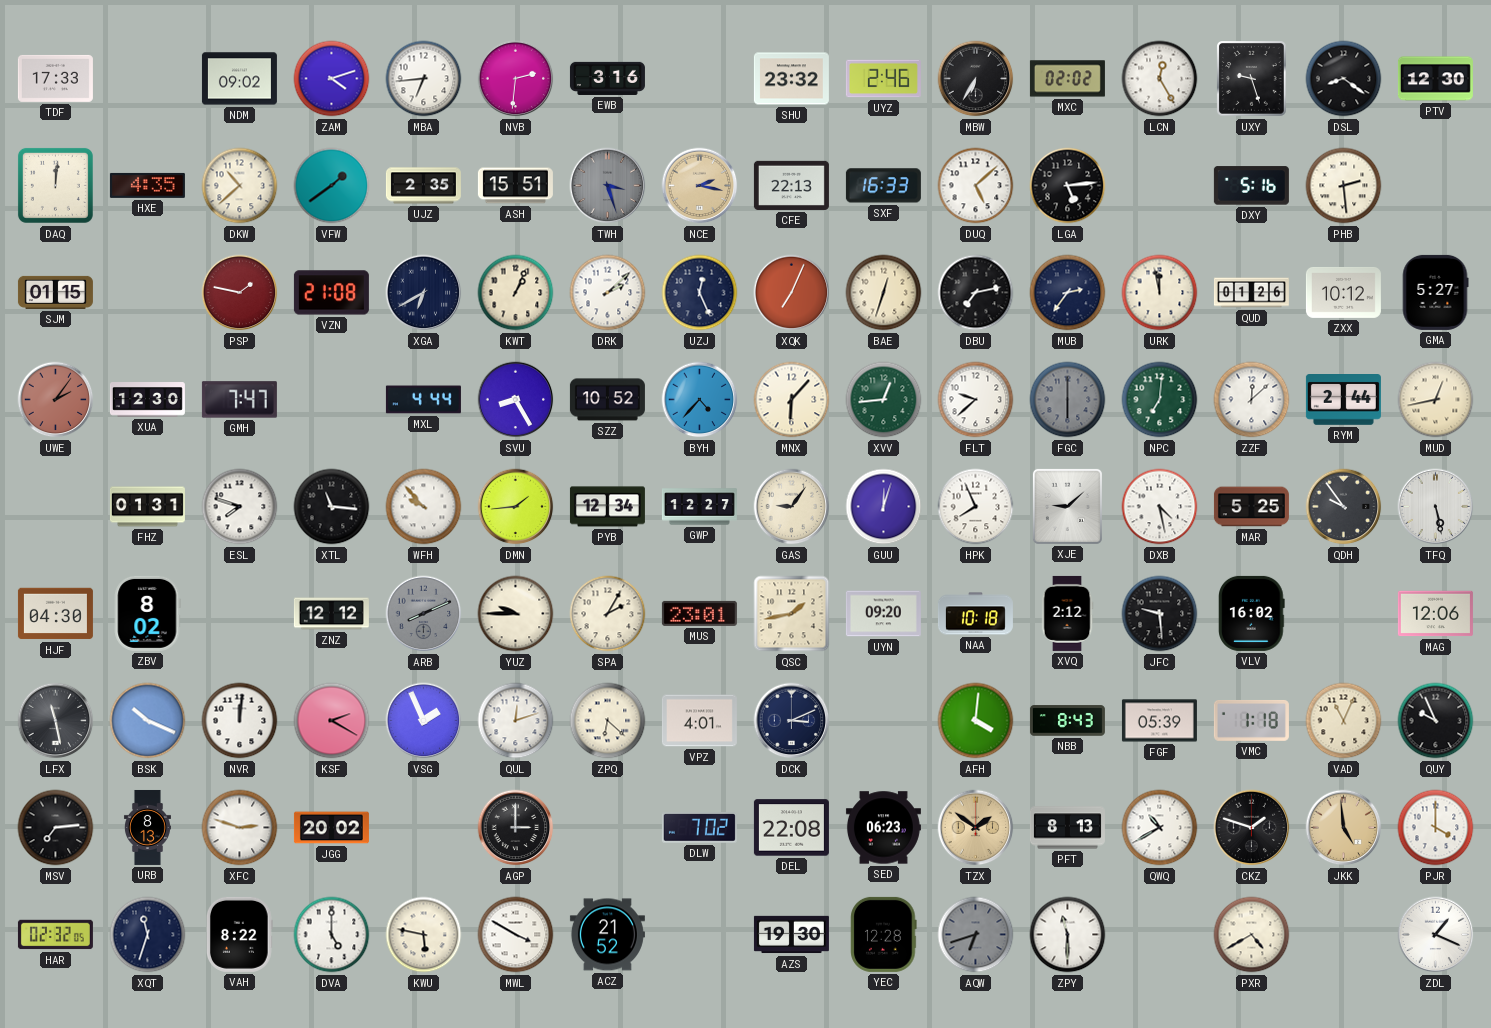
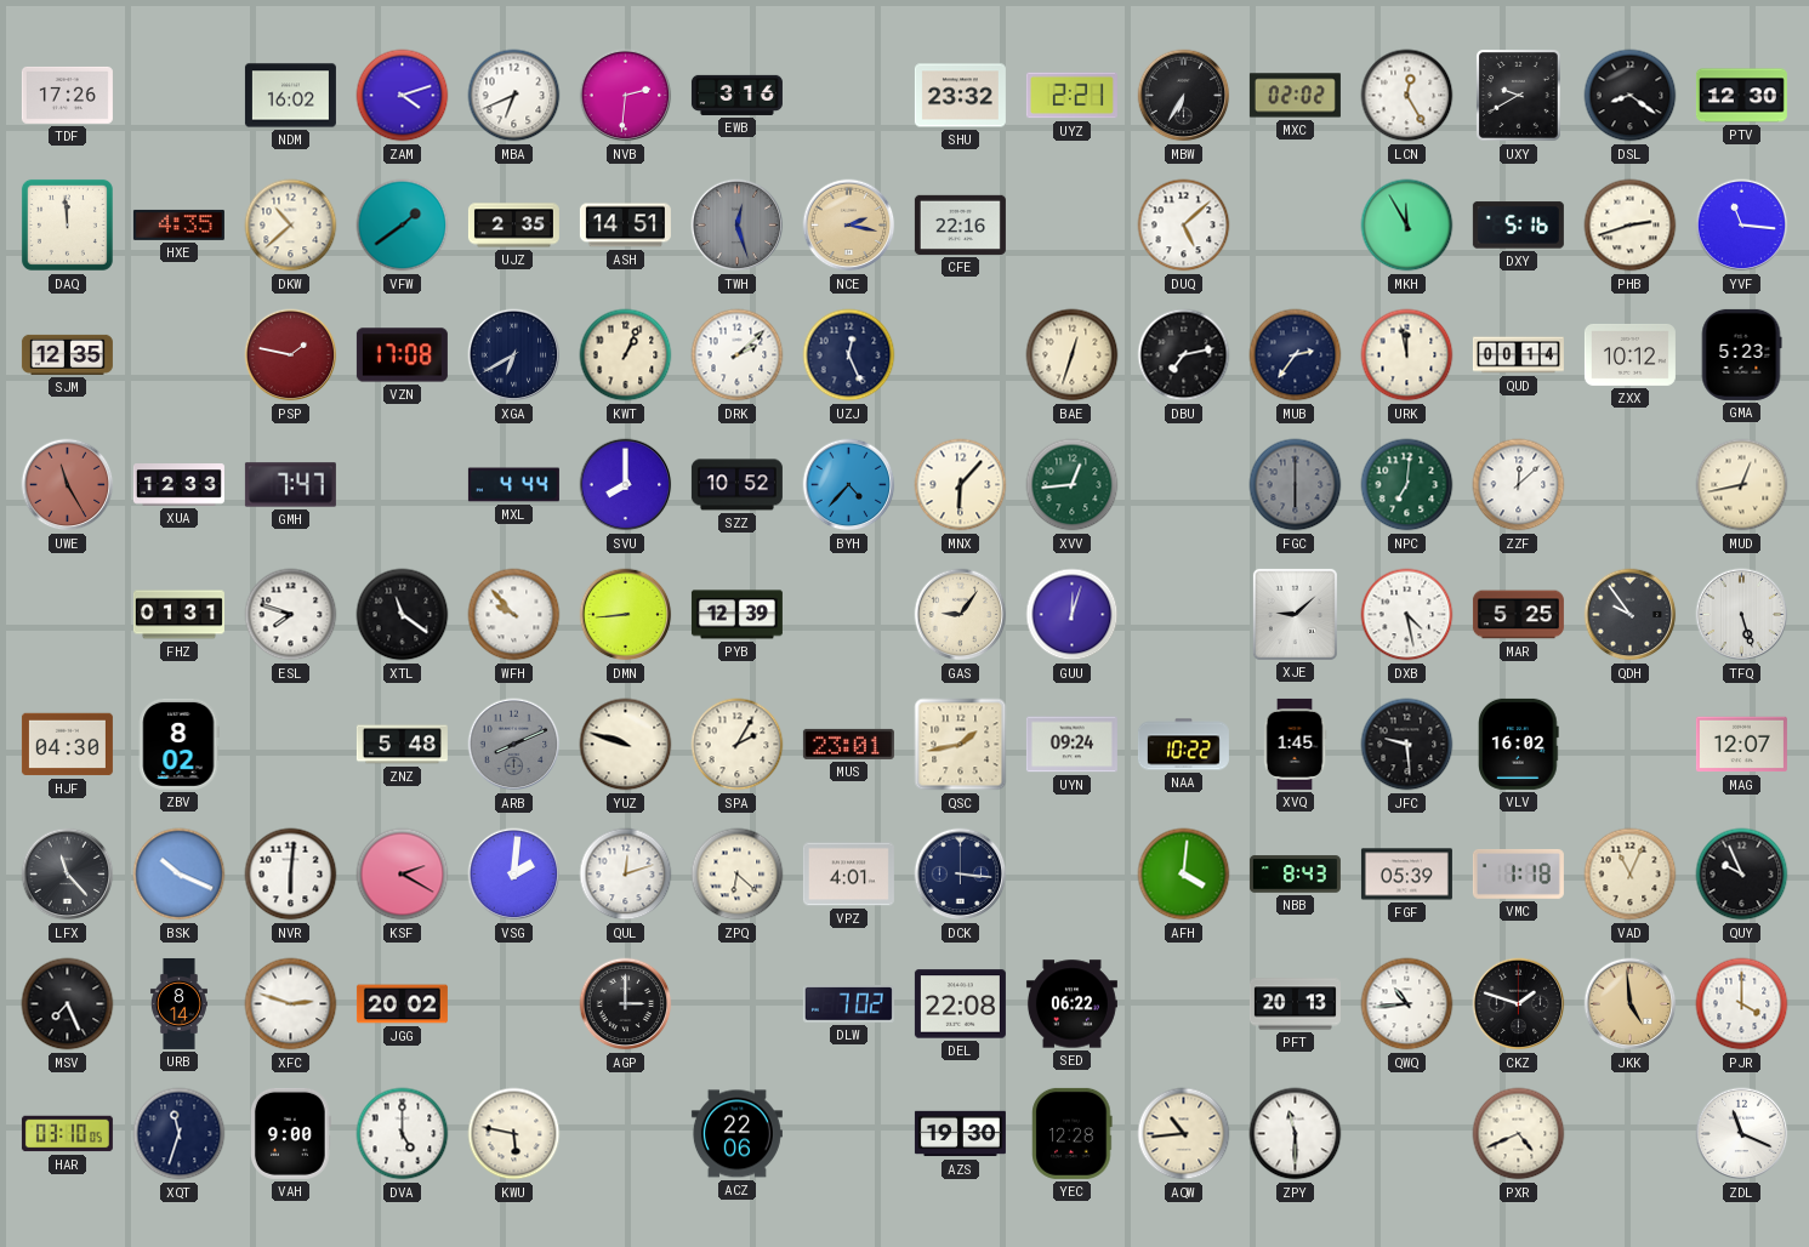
TDF: 17:33 -> 17:26 (67, 95)
NDM: 09:02 -> 16:02 (290, 96)
MBA: 6:44 -> 6:41 (514, 96)
UYZ: 2:46 -> 2:21 (1071, 96)
UXY: 9:27 -> 9:40 (1519, 96)
DAQ: 12:01 -> 11:59 (67, 224)
ASH: 15:51 -> 14:51 (625, 226)
TWH: 3:27 -> 12:27 (738, 226)
CFE: 22:13 -> 22:16 (960, 224)
SXF: 16:33 -> none (883, 186)
LGA: 5:14 -> none (1068, 186)
MKH: none -> 11:55 (1407, 226)
PHB: 2:29 -> 2:42 (1631, 226)
YVF: none -> 11:16 (1742, 226)
SJM: 01:15 -> 12:35 (67, 354)
VZN: 21:08 -> 17:08 (402, 355)
XQK: 7:04 -> none (792, 293)
QUD: 01:26 -> 00:14 (1518, 355)
GMA: 5:27 -> 5:23 (1741, 354)
UWE: 2:06 -> 11:25 (68, 485)
XUA: 12:30 -> 12:33 (178, 485)
SVU: 8:25 -> 8:00 (626, 485)
FLT: 9:38 -> none (976, 400)
RYM: 2:44 -> none (1343, 400)
XTL: 11:16 -> 11:21 (403, 615)
DMN: 1:44 -> 8:44 (626, 615)
PYB: 12:34 -> 12:39 (736, 615)
GWP: 12:27 -> none (699, 507)
HPK: 7:56 -> none (976, 507)
TFQ: 5:28 -> 5:27 (1742, 615)
ZNZ: 12:12 -> 5:48 (402, 745)
YUZ: 9:45 -> 9:48 (626, 745)
UYN: 09:20 -> 09:24 (1071, 745)
NAA: 10:18 -> 10:22 (1183, 745)
XVQ: 2:12 -> 1:45 (1295, 744)
MAG: 12:06 -> 12:07 (1741, 745)
LFX: 11:28 -> 11:23 (68, 875)
NVR: 12:01 -> 6:01 (291, 875)
VSG: 1:56 -> 2:01 (514, 875)
DCK: 3:11 -> 3:16 (961, 875)
MSV: 7:14 -> 7:26 (68, 1004)
URB: 8:13 -> 8:14 (178, 1003)
SED: 06:23 -> 06:22 (1071, 1004)
TZX: 1:51 -> none (976, 828)
PFT: 8:13 -> 20:13 (1295, 1004)
QWQ: 10:40 -> 10:44 (1407, 1004)
HAR: 02:32 -> 03:10 (67, 1134)
VAH: 8:22 -> 9:00 (291, 1133)
MWL: 3:50 -> none (516, 935)
ACZ: 21:52 -> 22:06 (736, 1134)
AQW: 6:42 -> 10:44 (1184, 1134)
AQW dial: grey -> cream (1184, 1134)
PXR: 4:40 -> 4:41 (1519, 1134)
ZDL: 1:19 -> 11:19 (1742, 1134)
